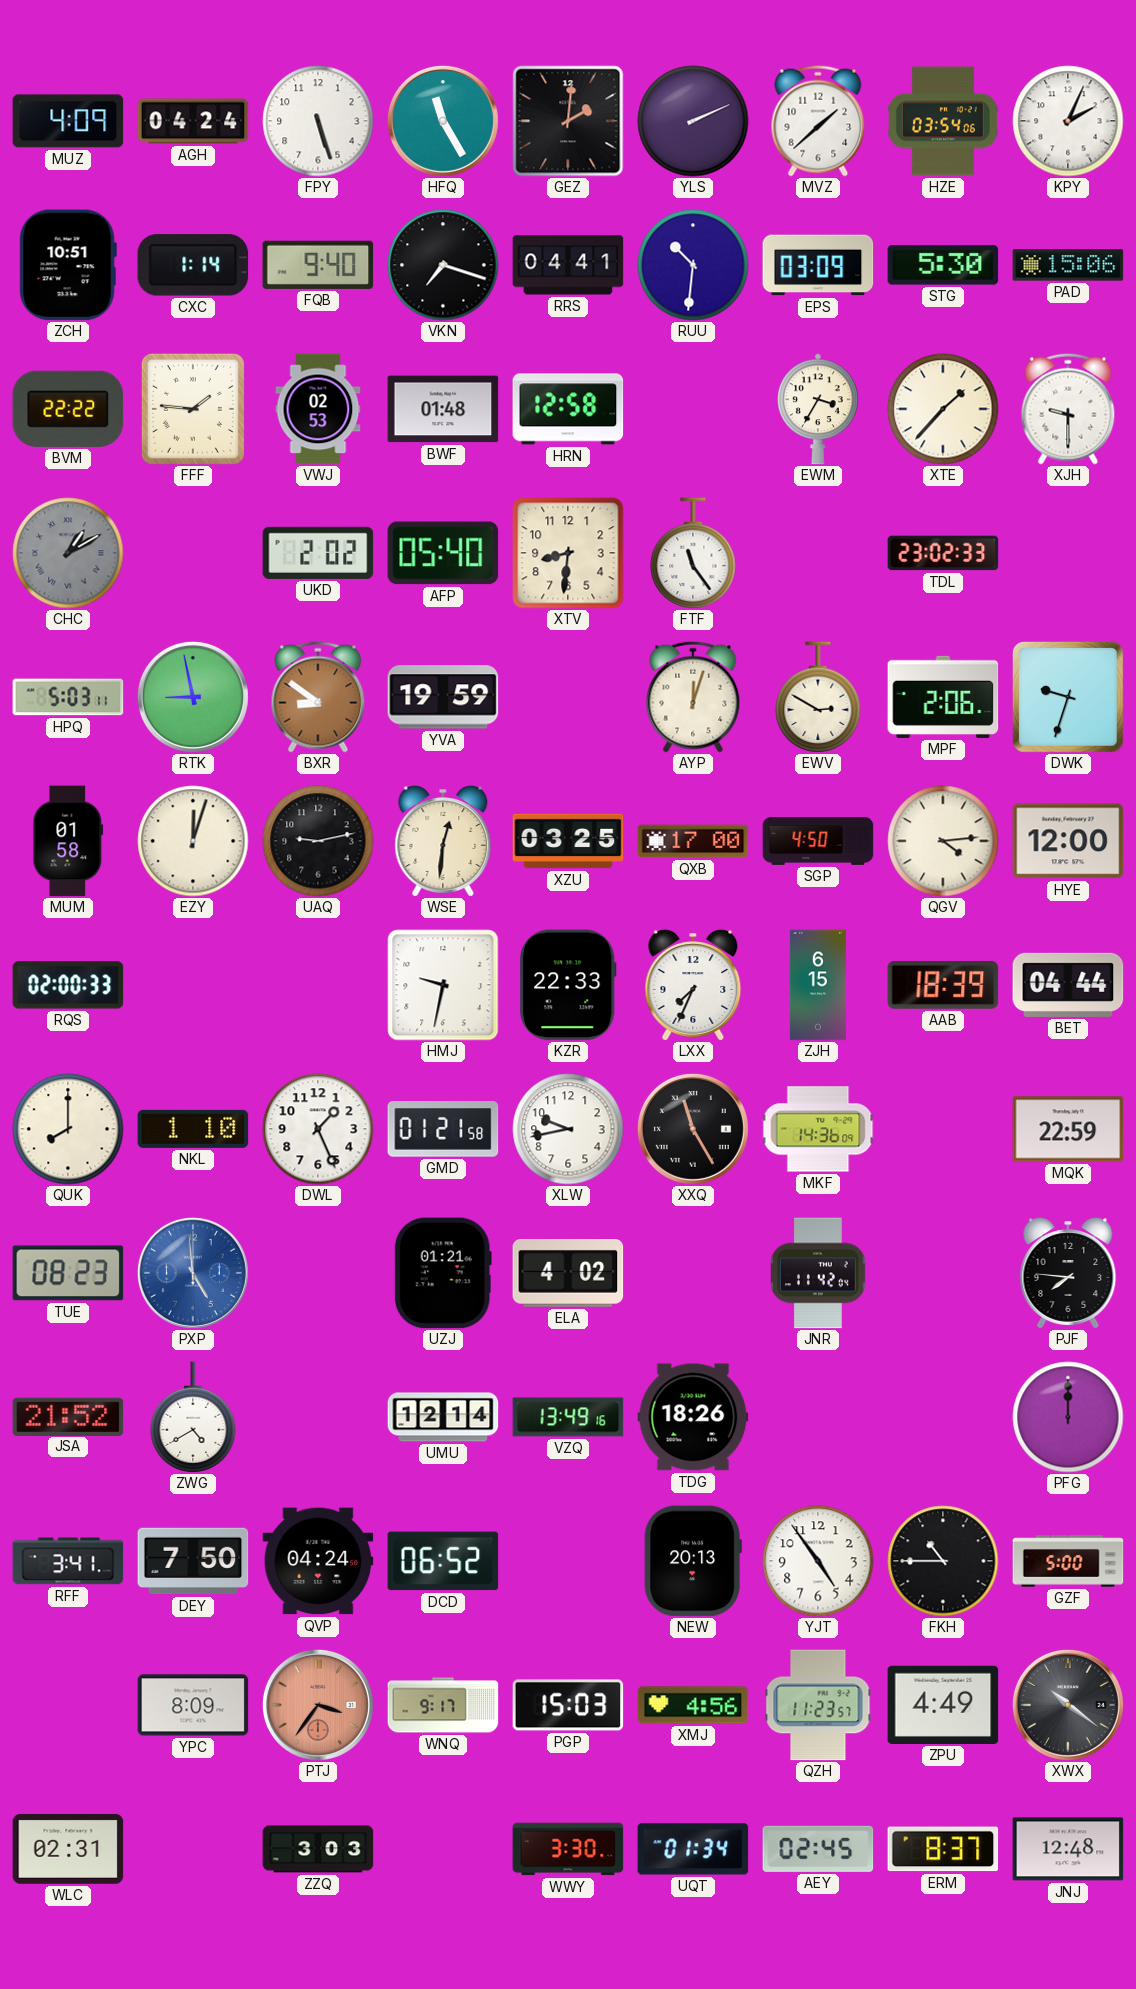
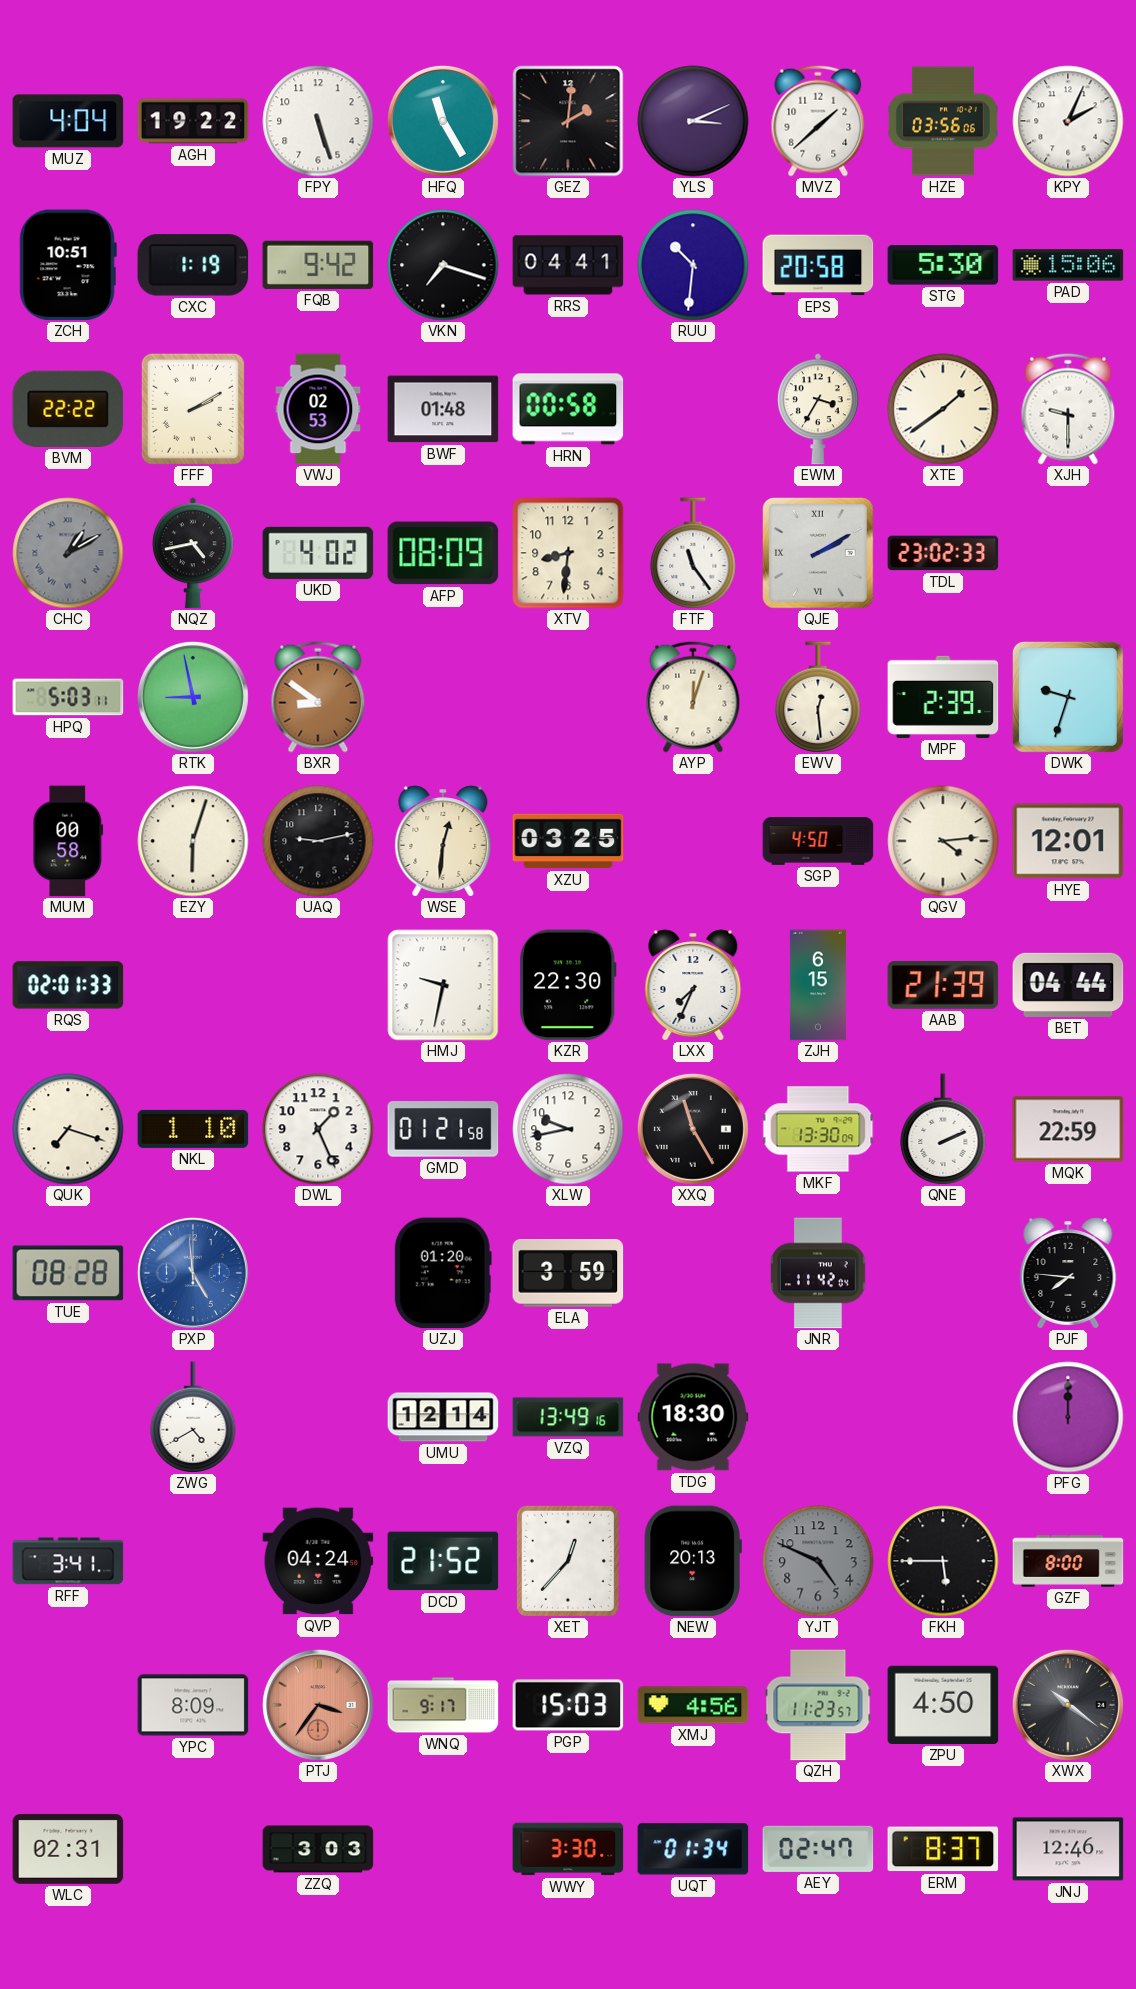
MUZ: 4:09 -> 4:04 (68, 121)
AGH: 04:24 -> 19:22 (193, 121)
YLS: 2:11 -> 3:11 (693, 121)
HZE: 03:54 -> 03:56 (943, 121)
CXC: 1:14 -> 1:19 (193, 265)
FQB: 9:40 -> 9:42 (318, 265)
EPS: 03:09 -> 20:58 (818, 265)
FFF: 1:46 -> 2:10 (193, 409)
HRN: 12:58 -> 00:58 (568, 409)
XTE: 1:37 -> 1:39 (943, 409)
NQZ: none -> 4:43 (193, 553)
UKD: 2:02 -> 4:02 (318, 553)
AFP: 05:40 -> 08:09 (443, 553)
QJE: none -> 2:10 (818, 553)
YVA: 19:59 -> none (443, 697)
EWV: 2:50 -> 12:29 (818, 697)
MPF: 2:06 -> 2:39 (943, 697)
MUM: 01:58 -> 00:58 (68, 841)
EZY: 12:03 -> 6:03 (193, 841)
QXB: 17:00 -> none (693, 841)
HYE: 12:00 -> 12:01 (1068, 841)
RQS: 02:00 -> 02:01 (68, 985)
KZR: 22:33 -> 22:30 (569, 985)
AAB: 18:39 -> 21:39 (943, 985)
QUK: 8:00 -> 7:18 (68, 1129)
MKF: 14:36 -> 13:30 (818, 1129)
QNE: none -> 2:11 (943, 1129)
TUE: 08:23 -> 08:28 (68, 1273)
UZJ: 01:21 -> 01:20 (443, 1273)
ELA: 4:02 -> 3:59 (568, 1274)
JSA: 21:52 -> none (68, 1416)
TDG: 18:26 -> 18:30 (693, 1417)
DEY: 7:50 -> none (193, 1561)
DCD: 06:52 -> 21:52 (443, 1561)
XET: none -> 12:37 (568, 1561)
YJT: 4:54 -> 4:49 (818, 1561)
YJT dial: white -> grey (818, 1561)
FKH: 10:45 -> 5:45 (943, 1561)
GZF: 5:00 -> 8:00 (1068, 1561)
ZPU: 4:49 -> 4:50 (943, 1705)
AEY: 02:45 -> 02:47 (818, 1849)
JNJ: 12:48 -> 12:46 (1068, 1849)
